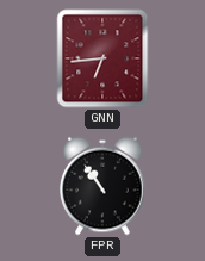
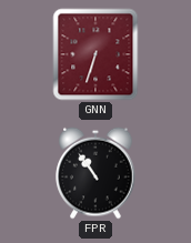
GNN: 6:44 -> 6:33 (95, 54)
